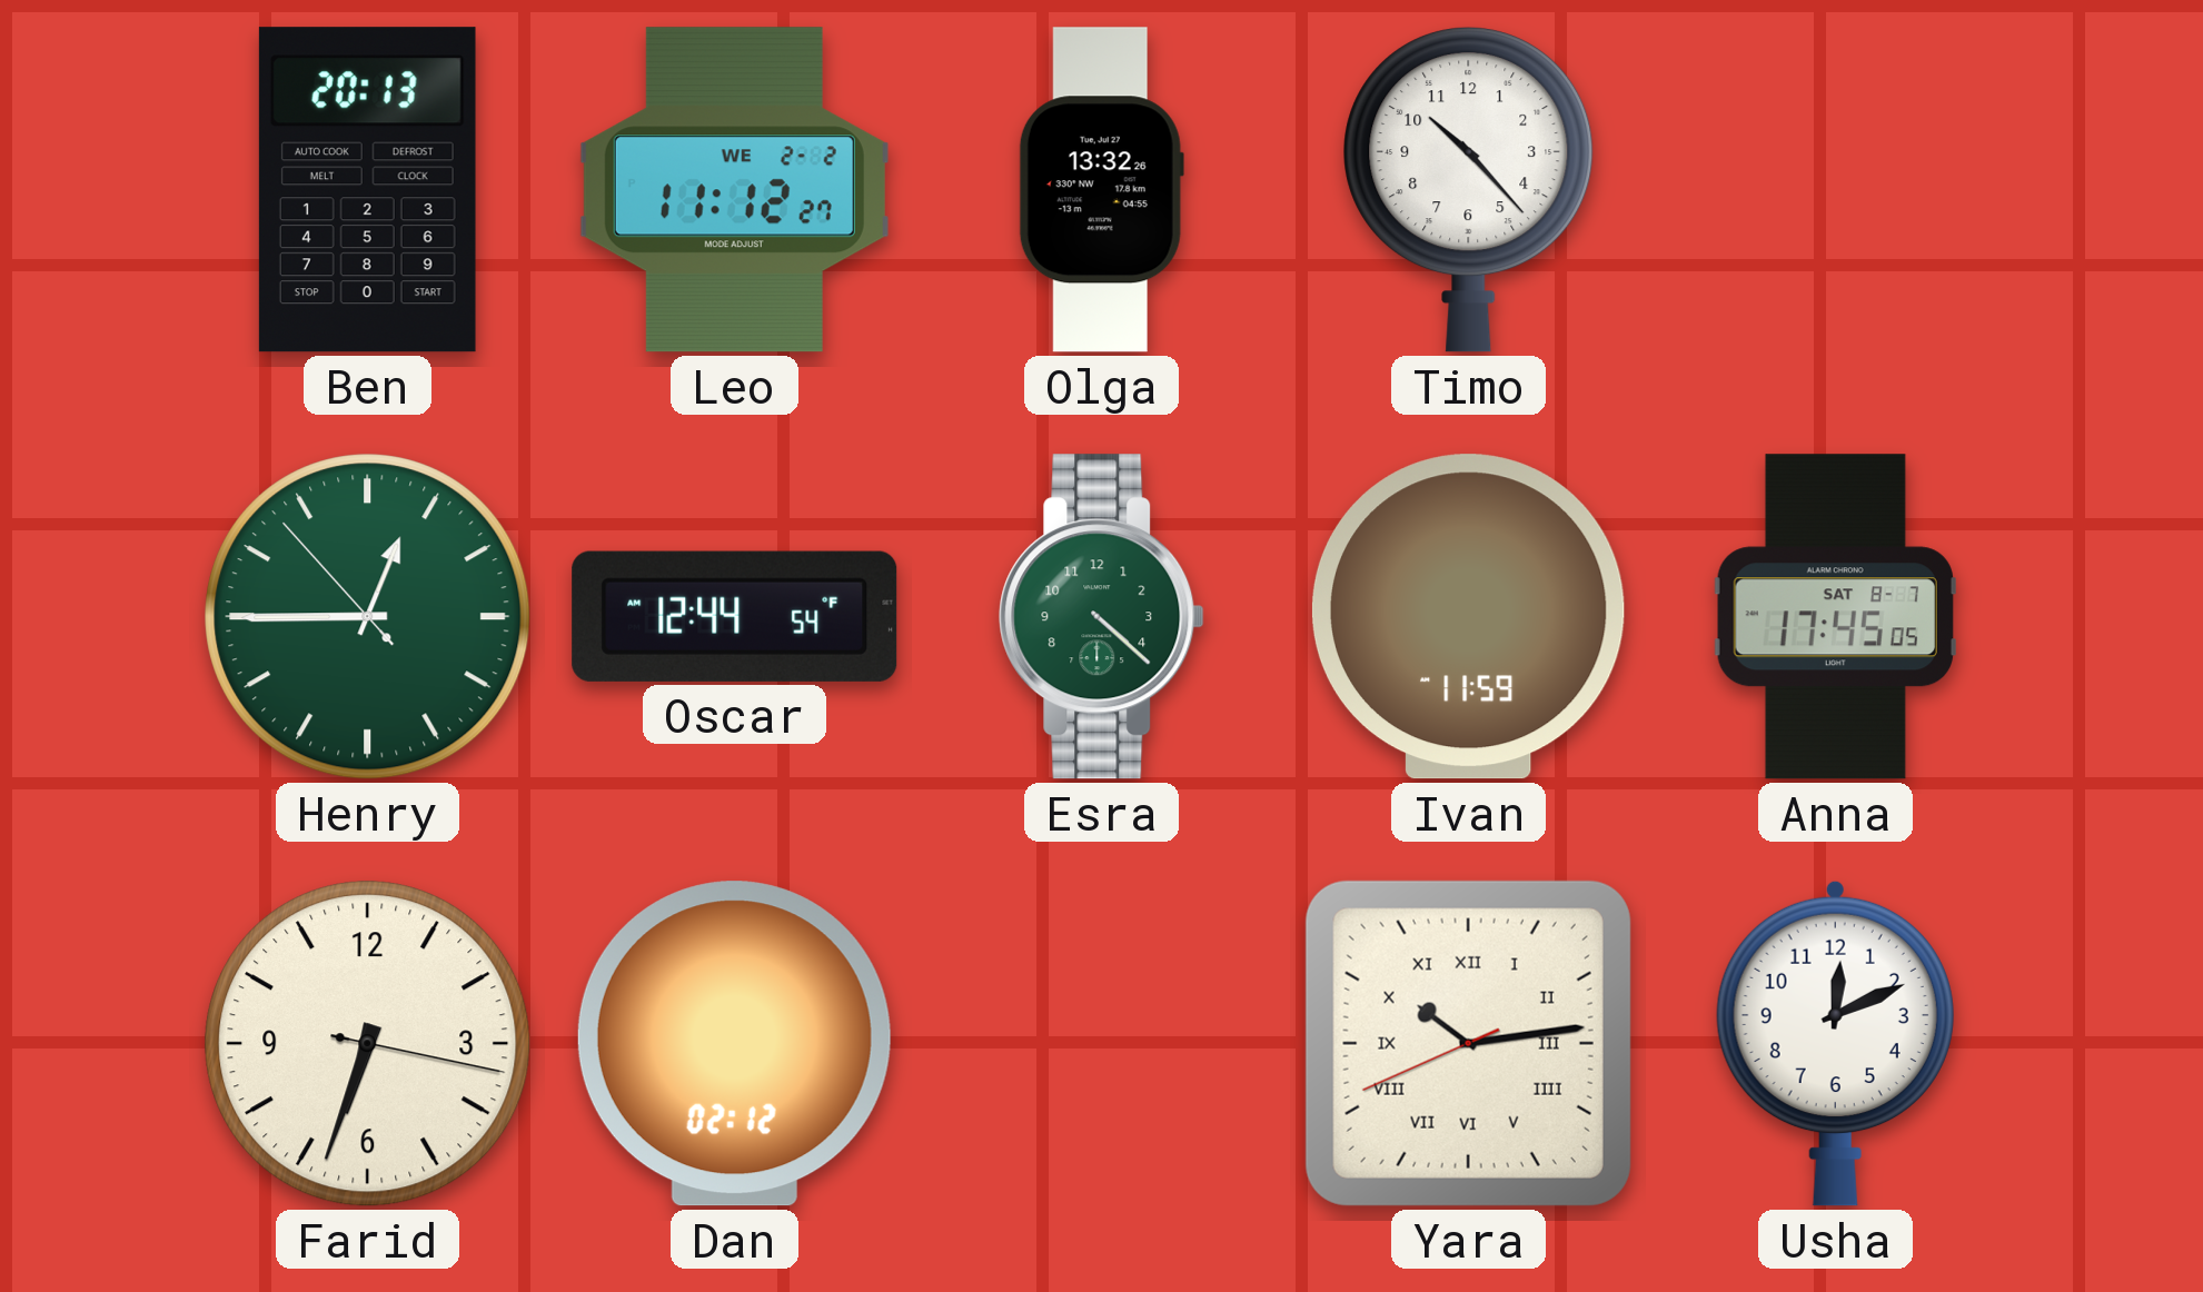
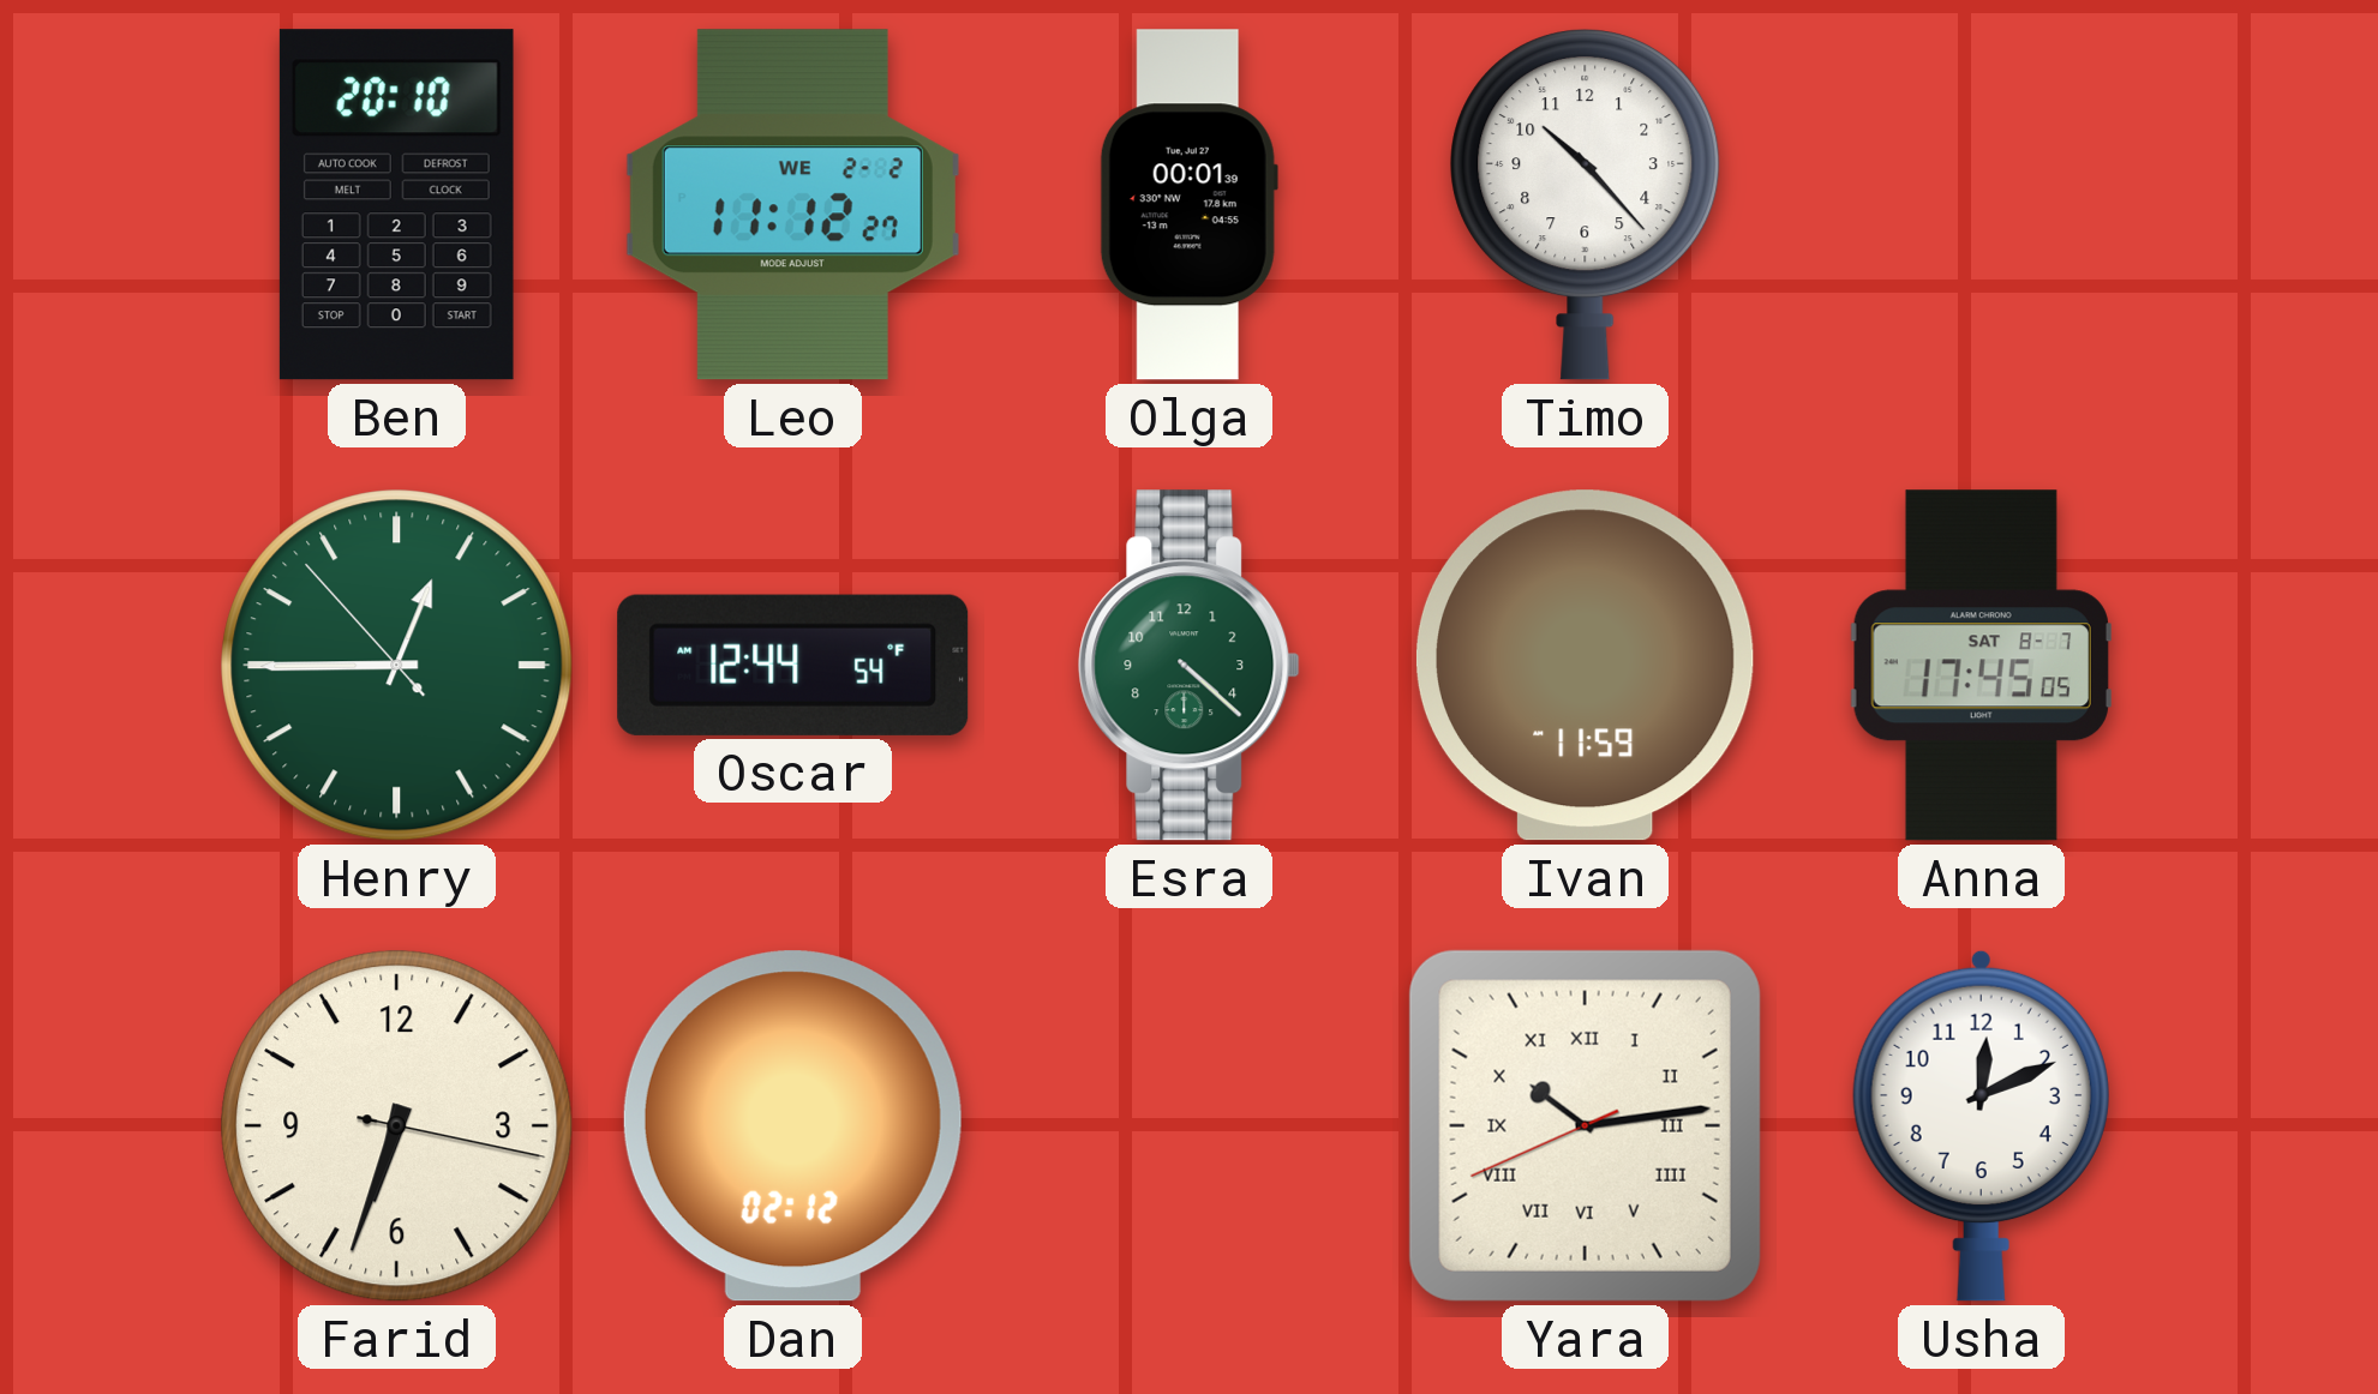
Ben: 20:13 -> 20:10 (396, 205)
Olga: 13:32 -> 00:01 (1188, 205)
